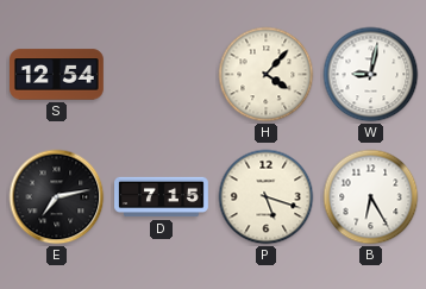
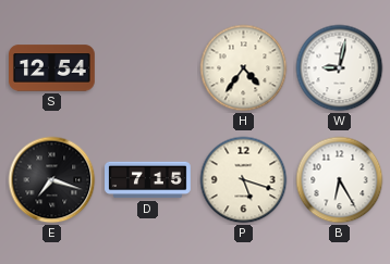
H: 4:07 -> 4:36 (244, 68)
E: 7:13 -> 7:18 (52, 180)
